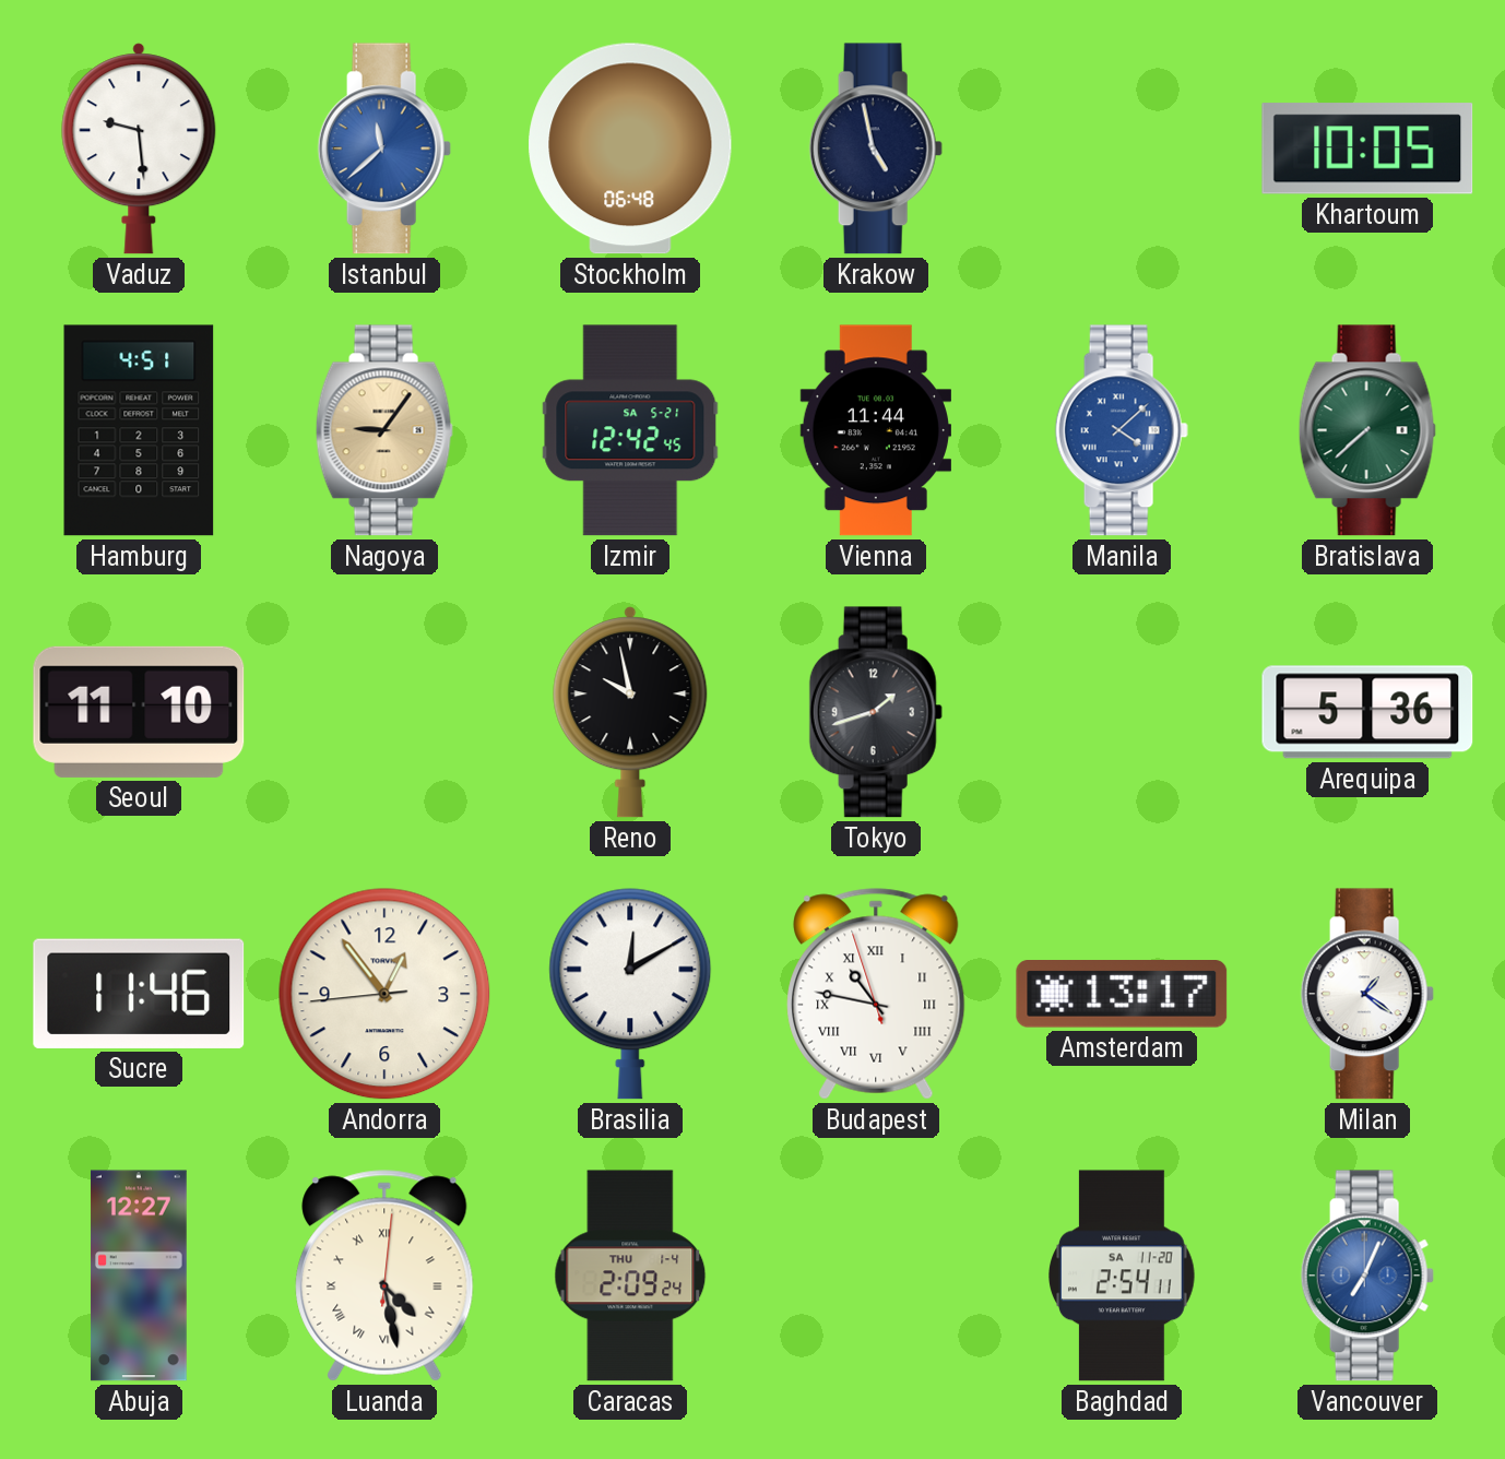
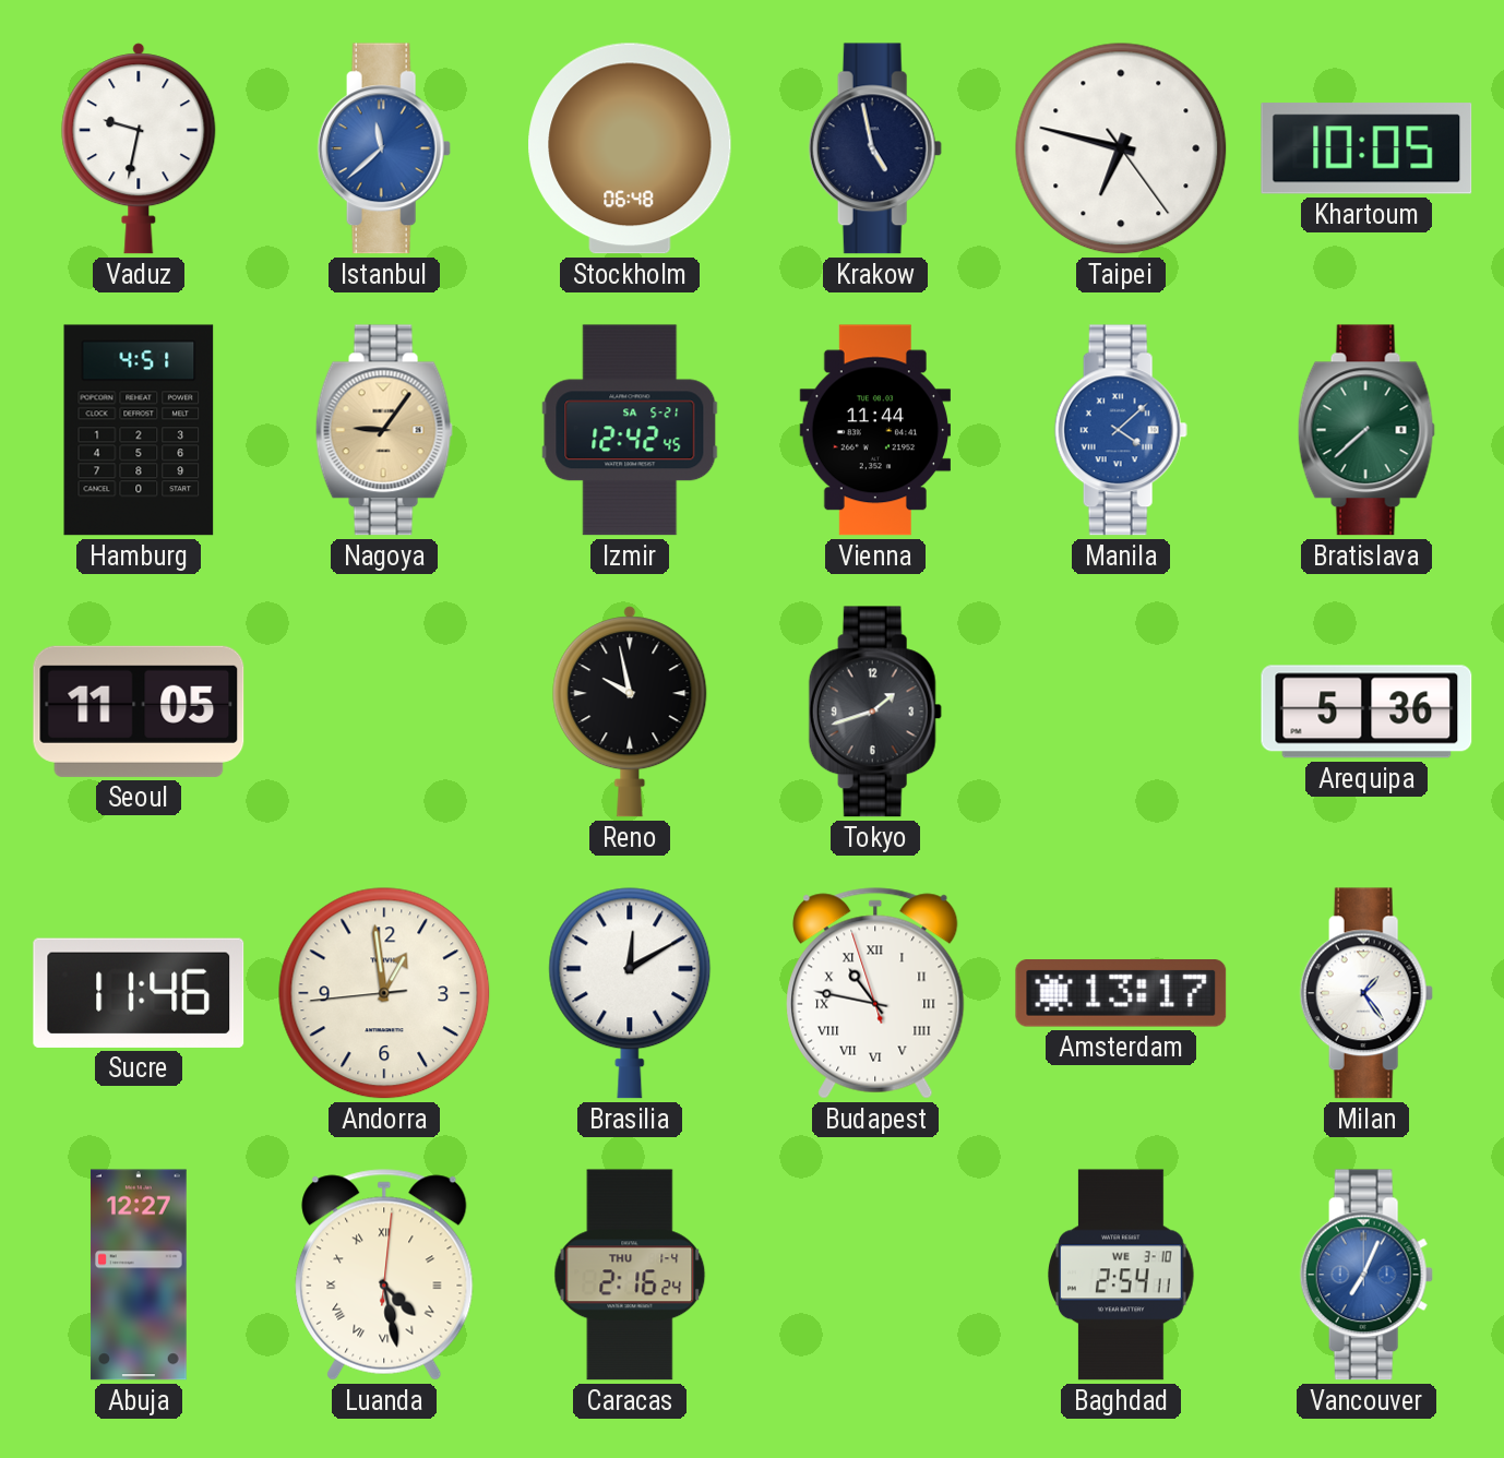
Vaduz: 9:29 -> 9:32 (139, 148)
Taipei: none -> 6:47 (1121, 148)
Seoul: 11:10 -> 11:05 (139, 712)
Andorra: 12:53 -> 12:58 (384, 993)
Milan: 1:21 -> 1:24 (1366, 993)
Caracas: 2:09 -> 2:16 (630, 1275)
Baghdad date: SA 11-20 -> WE 3-10 (1122, 1275)
